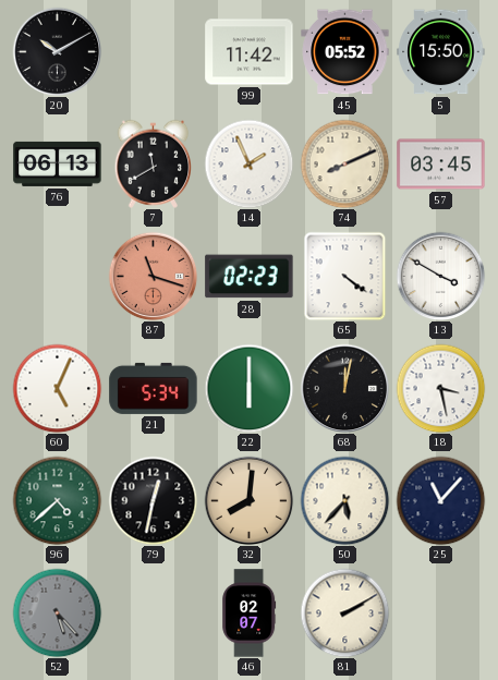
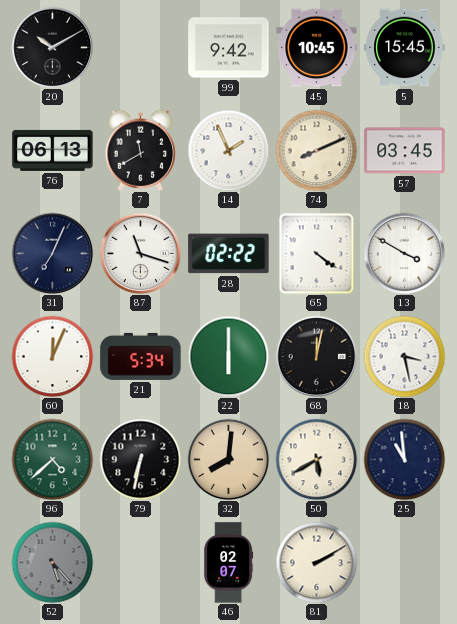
99: 11:42 -> 9:42 (229, 48)
45: 05:52 -> 10:45 (317, 48)
5: 15:50 -> 15:45 (405, 48)
31: none -> 7:04 (52, 253)
87 dial: salmon -> white (140, 253)
28: 02:23 -> 02:22 (229, 254)
60: 5:04 -> 12:04 (52, 356)
79: 12:32 -> 6:32 (140, 459)
50: 5:37 -> 5:40 (316, 459)
25: 11:07 -> 10:59 (404, 459)
